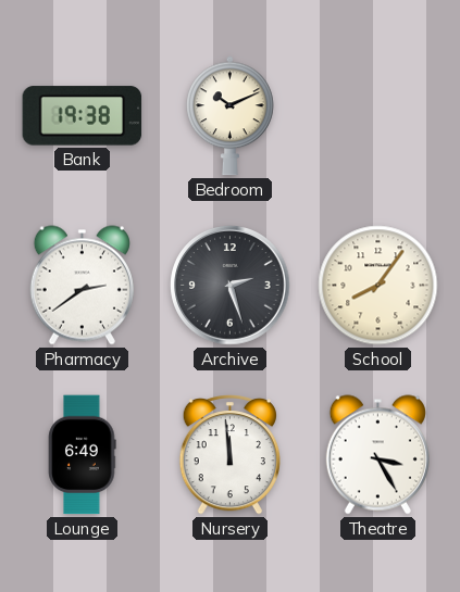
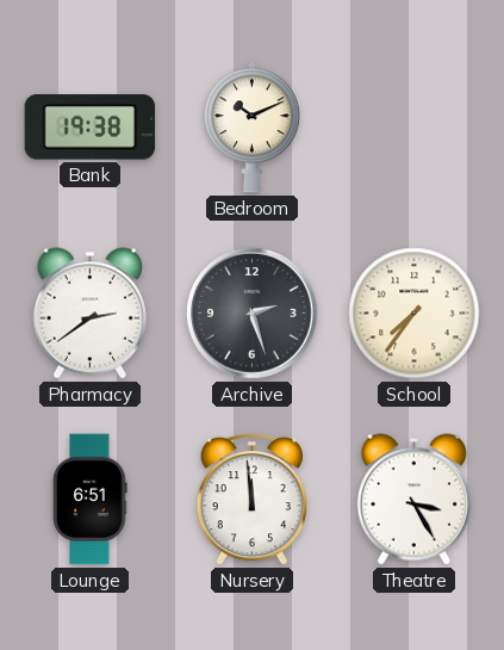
School: 8:06 -> 7:36 (415, 314)
Lounge: 6:49 -> 6:51 (91, 500)
